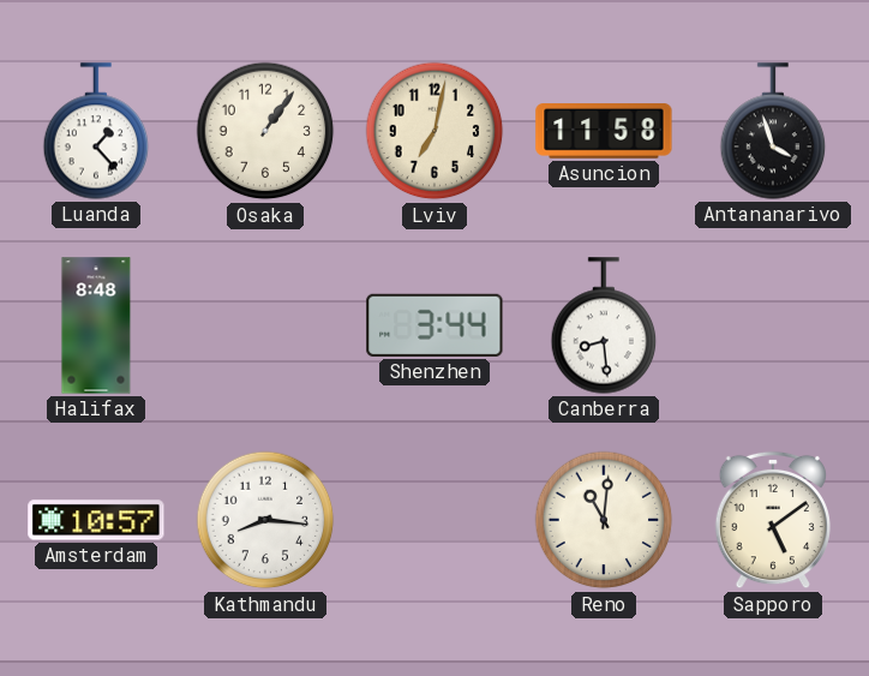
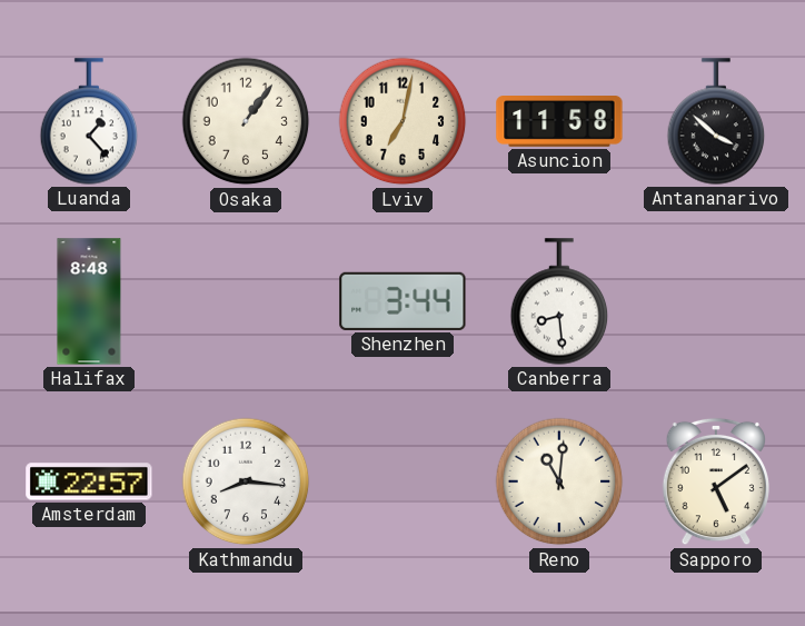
Antananarivo: 3:57 -> 3:52 (716, 121)
Amsterdam: 10:57 -> 22:57 (89, 481)
